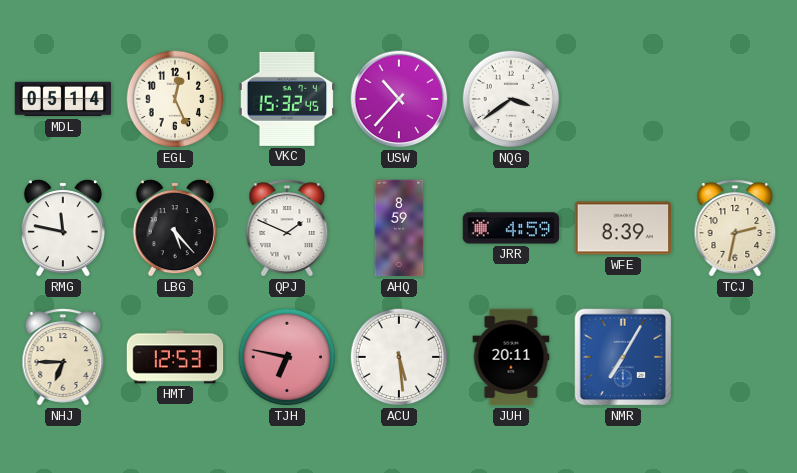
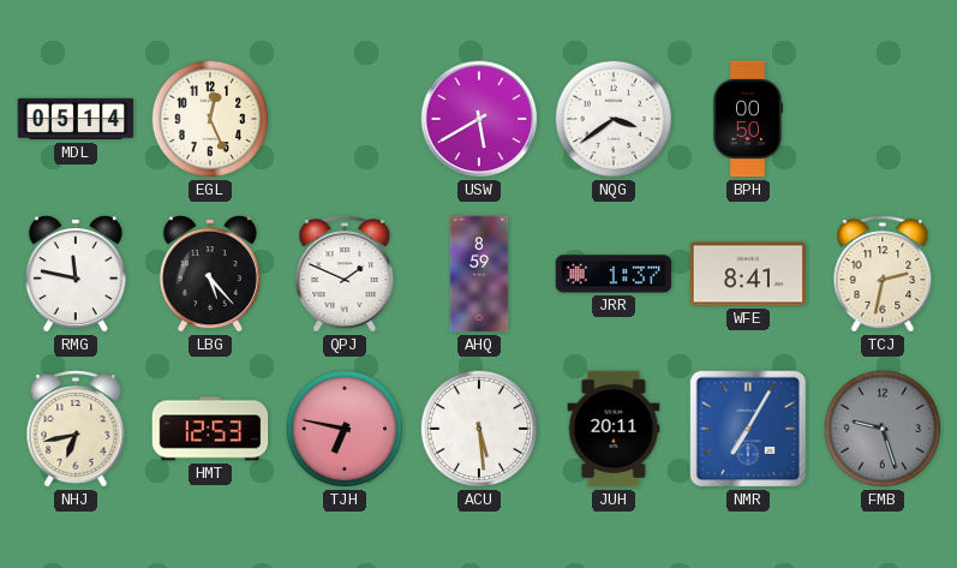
VKC: 15:32 -> none (287, 99)
USW: 10:37 -> 5:40 (479, 119)
BPH: none -> 00:50 (747, 119)
JRR: 4:59 -> 1:37 (614, 274)
WFE: 8:39 -> 8:41 (748, 274)
NHJ: 6:45 -> 6:43 (76, 429)
FMB: none -> 9:27 (883, 429)
